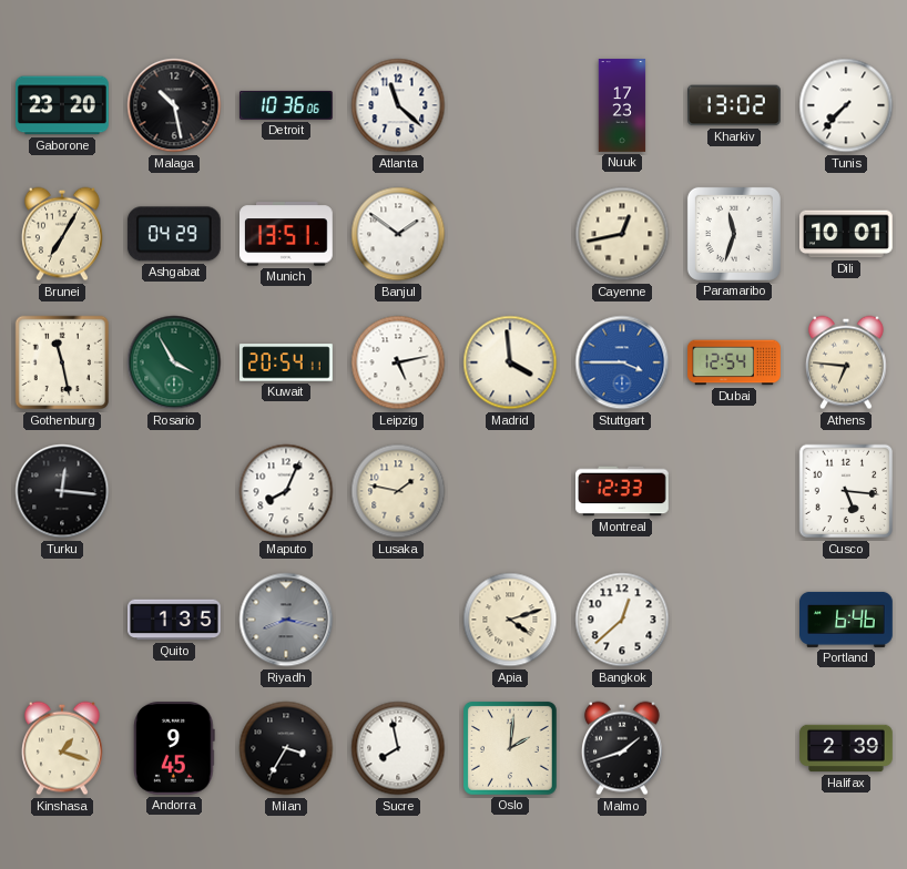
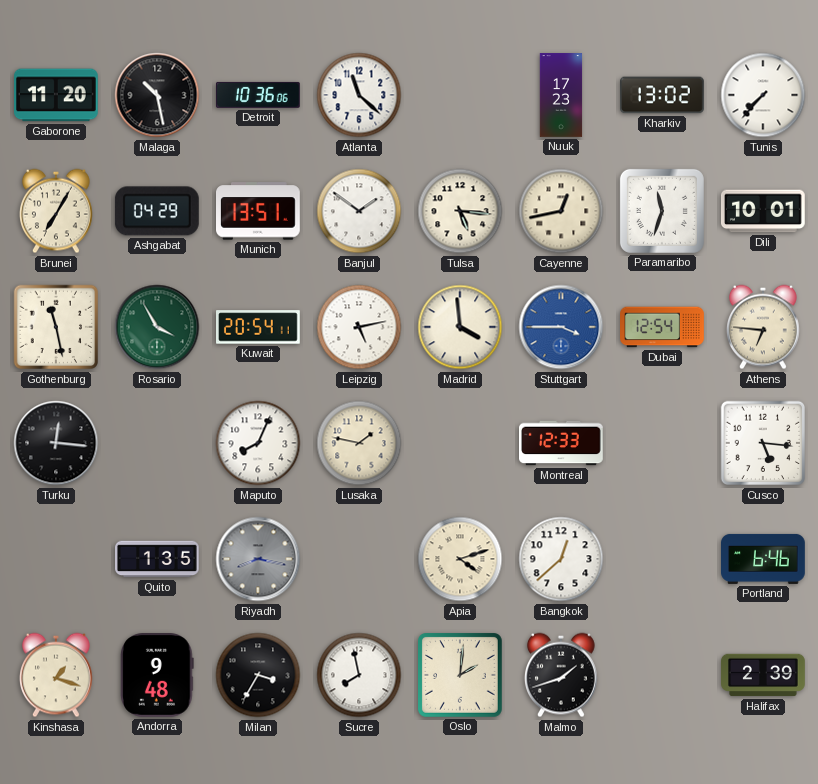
Gaborone: 23:20 -> 11:20 (57, 95)
Tulsa: none -> 5:16 (460, 211)
Andorra: 9:45 -> 9:48 (158, 676)
